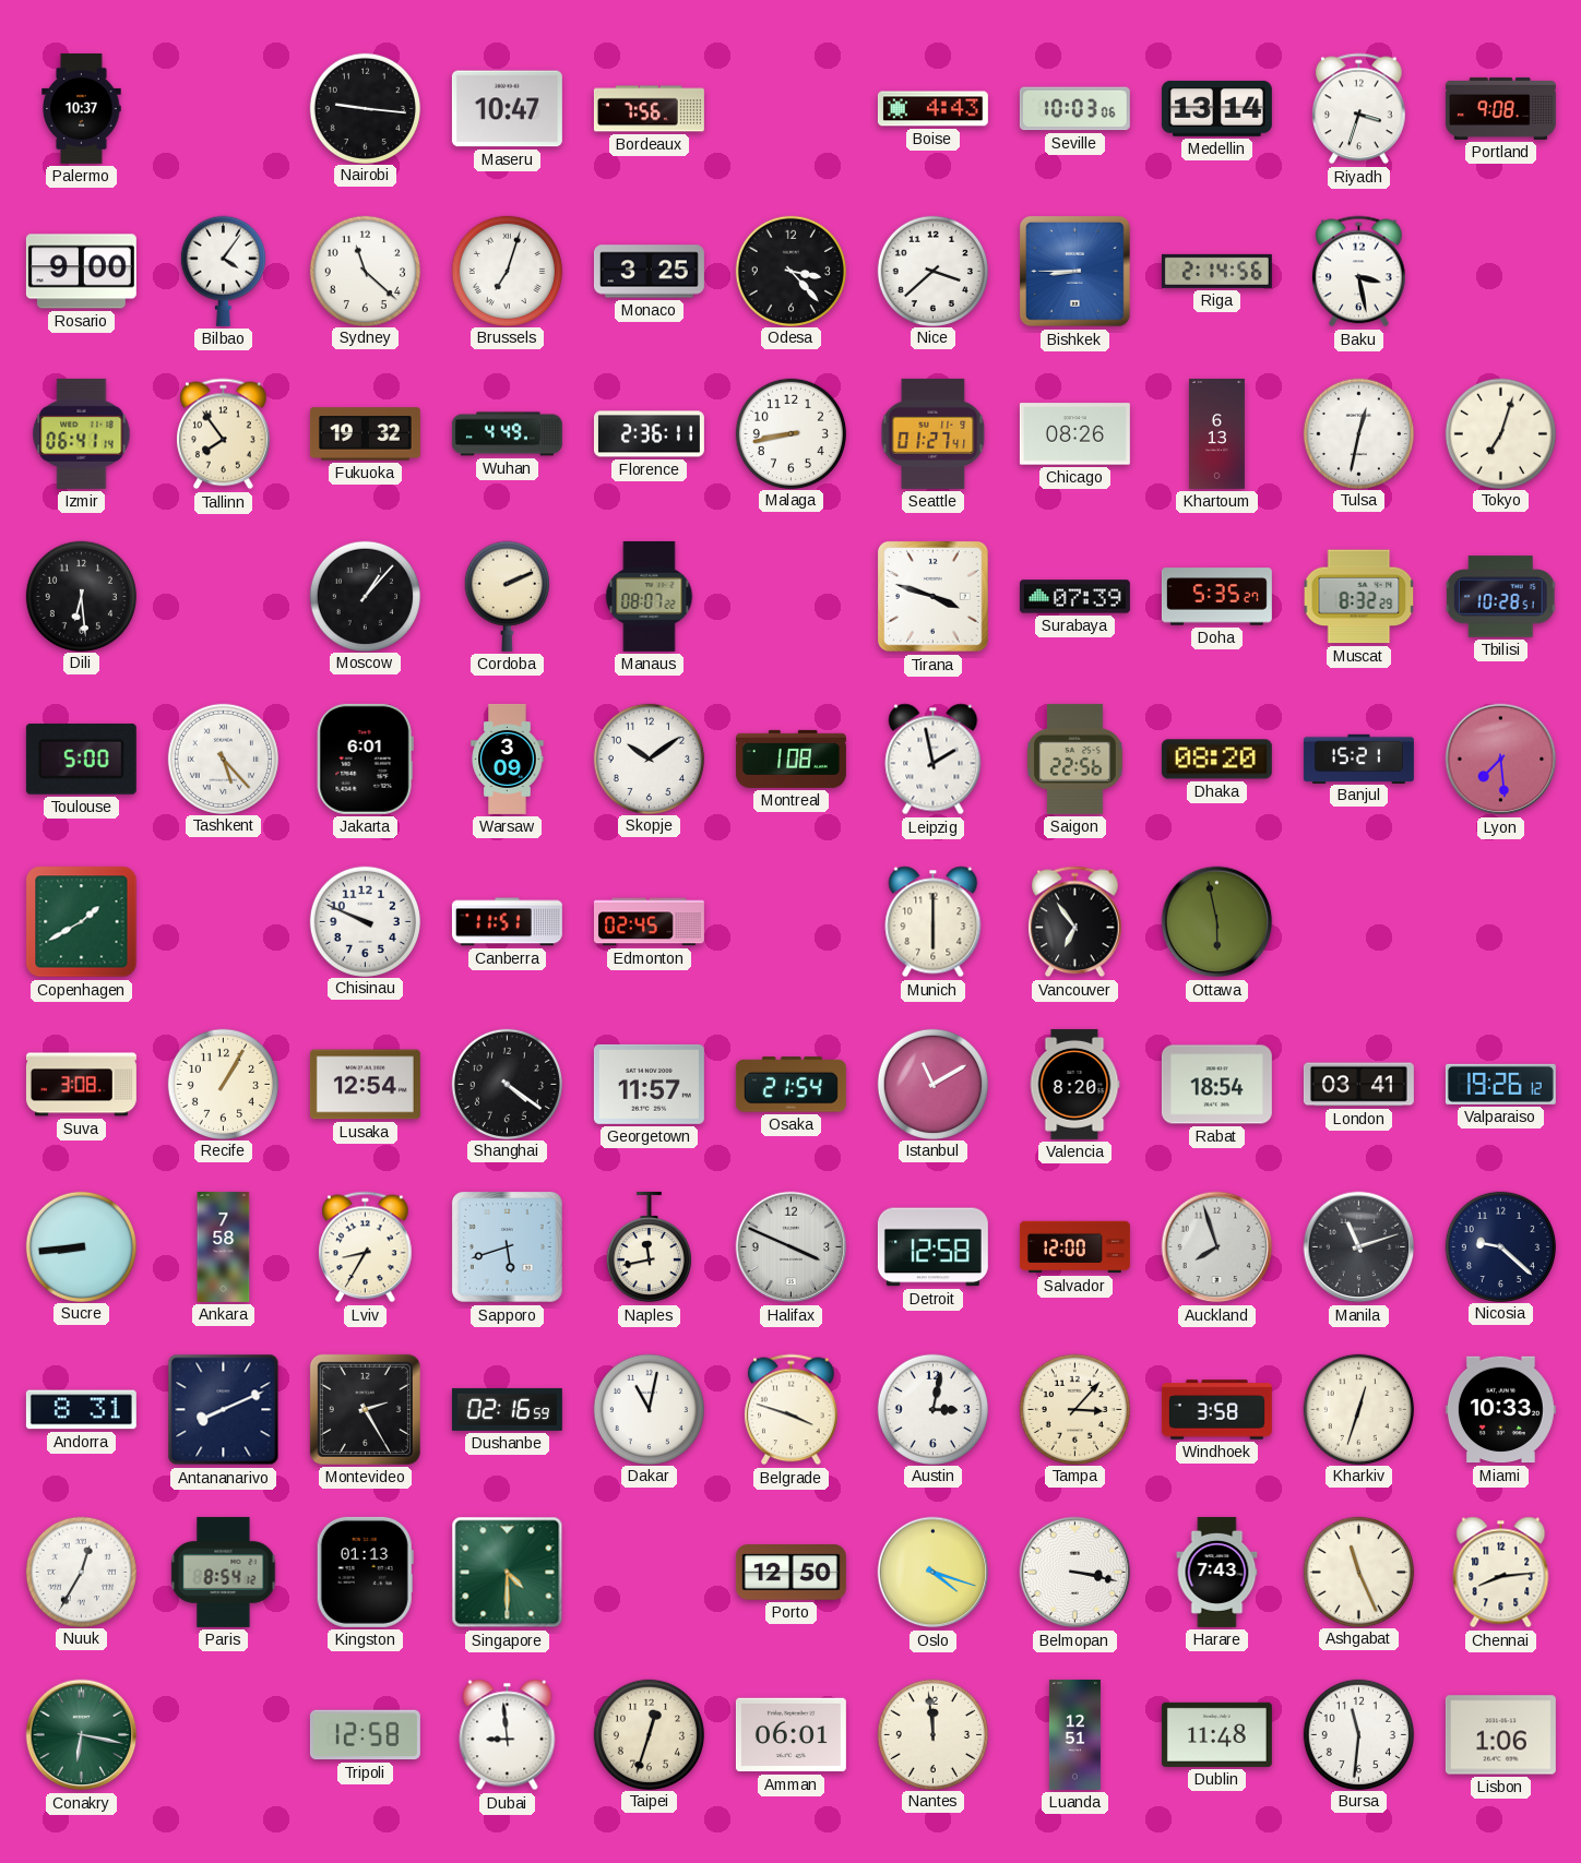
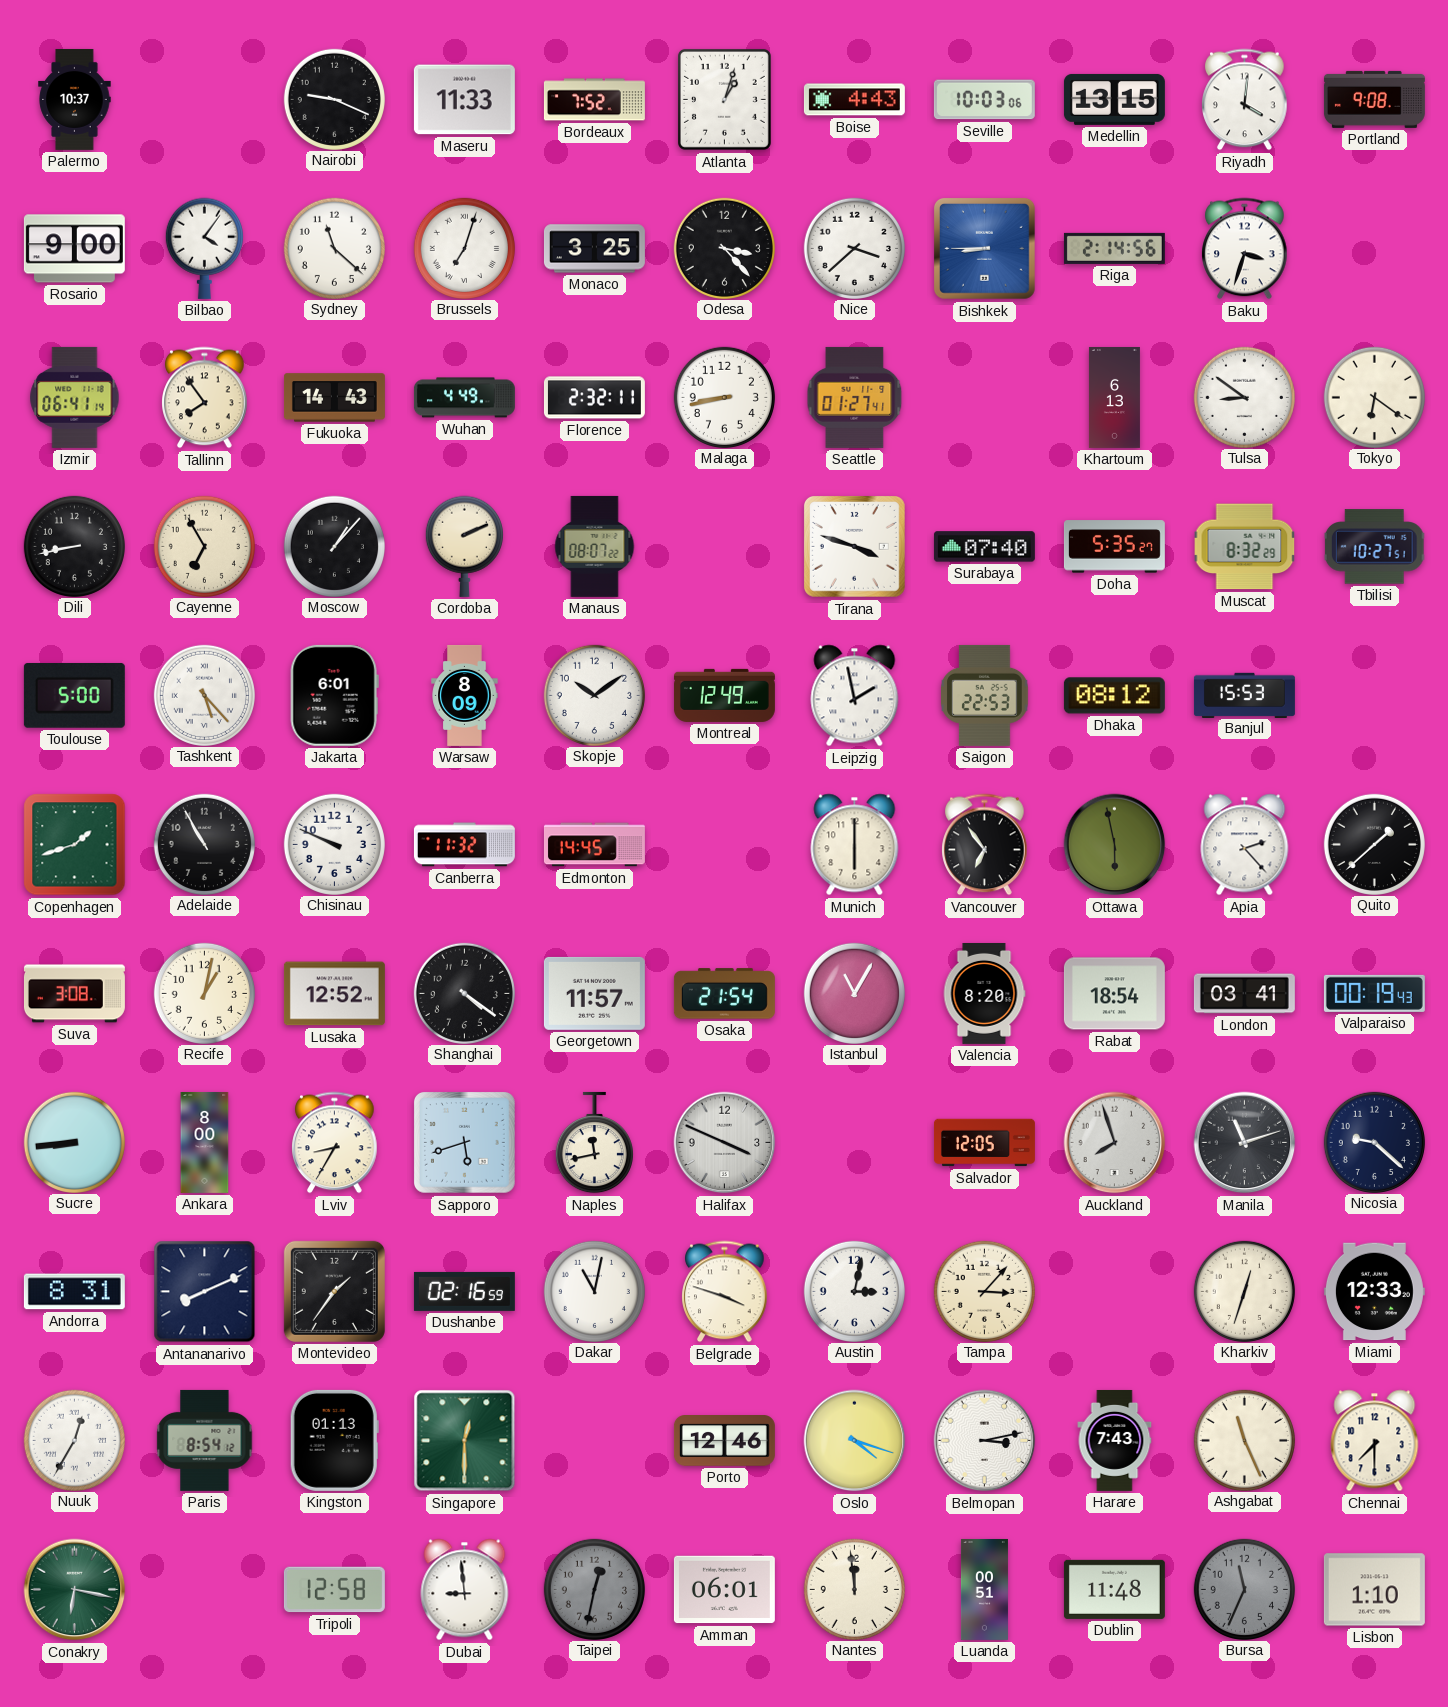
Nairobi: 9:16 -> 9:19 (334, 99)
Maseru: 10:47 -> 11:33 (464, 100)
Bordeaux: 7:56 -> 7:52 (594, 100)
Atlanta: none -> 1:03 (724, 99)
Medellin: 13:14 -> 13:15 (1114, 99)
Riyadh: 3:33 -> 4:01 (1245, 100)
Baku: 3:28 -> 3:33 (1245, 249)
Fukuoka: 19:32 -> 14:43 (334, 398)
Florence: 2:36 -> 2:32 (594, 398)
Chicago: 08:26 -> none (1074, 434)
Tulsa: 12:32 -> 8:51 (1244, 397)
Tokyo: 7:03 -> 6:21 (1374, 397)
Dili: 6:29 -> 8:43 (74, 546)
Cayenne: none -> 6:55 (204, 546)
Surabaya: 07:39 -> 07:40 (984, 547)
Tbilisi: 10:28 -> 10:27 (1375, 547)
Warsaw: 3:09 -> 8:09 (465, 695)
Montreal: 1:08 -> 12:49 (724, 695)
Saigon: 22:56 -> 22:53 (985, 695)
Dhaka: 08:20 -> 08:12 (1114, 696)
Banjul: 15:21 -> 15:53 (1244, 695)
Lyon: 7:29 -> none (1501, 760)
Copenhagen: 1:40 -> 1:42 (75, 845)
Adelaide: none -> 10:55 (204, 844)
Canberra: 11:51 -> 11:32 (464, 845)
Edmonton: 02:45 -> 14:45 (594, 845)
Apia: none -> 2:23 (1245, 845)
Quito: none -> 1:38 (1374, 844)
Recife: 1:05 -> 1:02 (204, 993)
Lusaka: 12:54 -> 12:52 (334, 994)
Istanbul: 11:10 -> 11:05 (854, 993)
Valparaiso: 19:26 -> 00:19 (1374, 993)
Ankara: 7:58 -> 8:00 (205, 1142)
Detroit: 12:58 -> none (932, 1247)
Salvador: 12:00 -> 12:05 (984, 1143)
Montevideo: 2:25 -> 1:36 (334, 1291)
Windhoek: 3:58 -> none (1216, 1410)
Miami: 10:33 -> 12:33 (1374, 1292)
Singapore: 4:30 -> 12:30 (465, 1441)
Porto: 12:50 -> 12:46 (724, 1441)
Belmopan: 3:17 -> 3:13 (985, 1441)
Chennai: 8:14 -> 7:30 (1375, 1441)
Taipei: 12:33 -> 12:32 (594, 1589)
Taipei dial: cream -> grey (594, 1589)
Luanda: 12:51 -> 00:51 (984, 1589)
Bursa: 11:31 -> 11:34 (1244, 1589)
Bursa dial: white -> grey (1244, 1589)
Lisbon: 1:06 -> 1:10 (1374, 1590)
